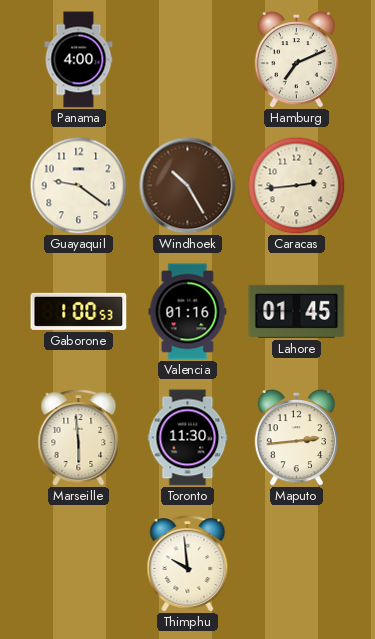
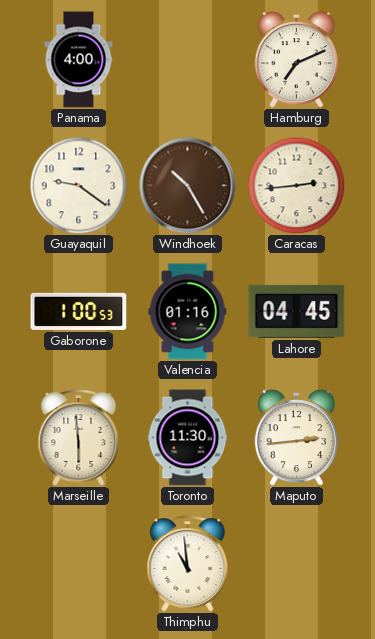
Lahore: 01:45 -> 04:45 (297, 311)
Thimphu: 9:59 -> 10:59 (188, 564)
